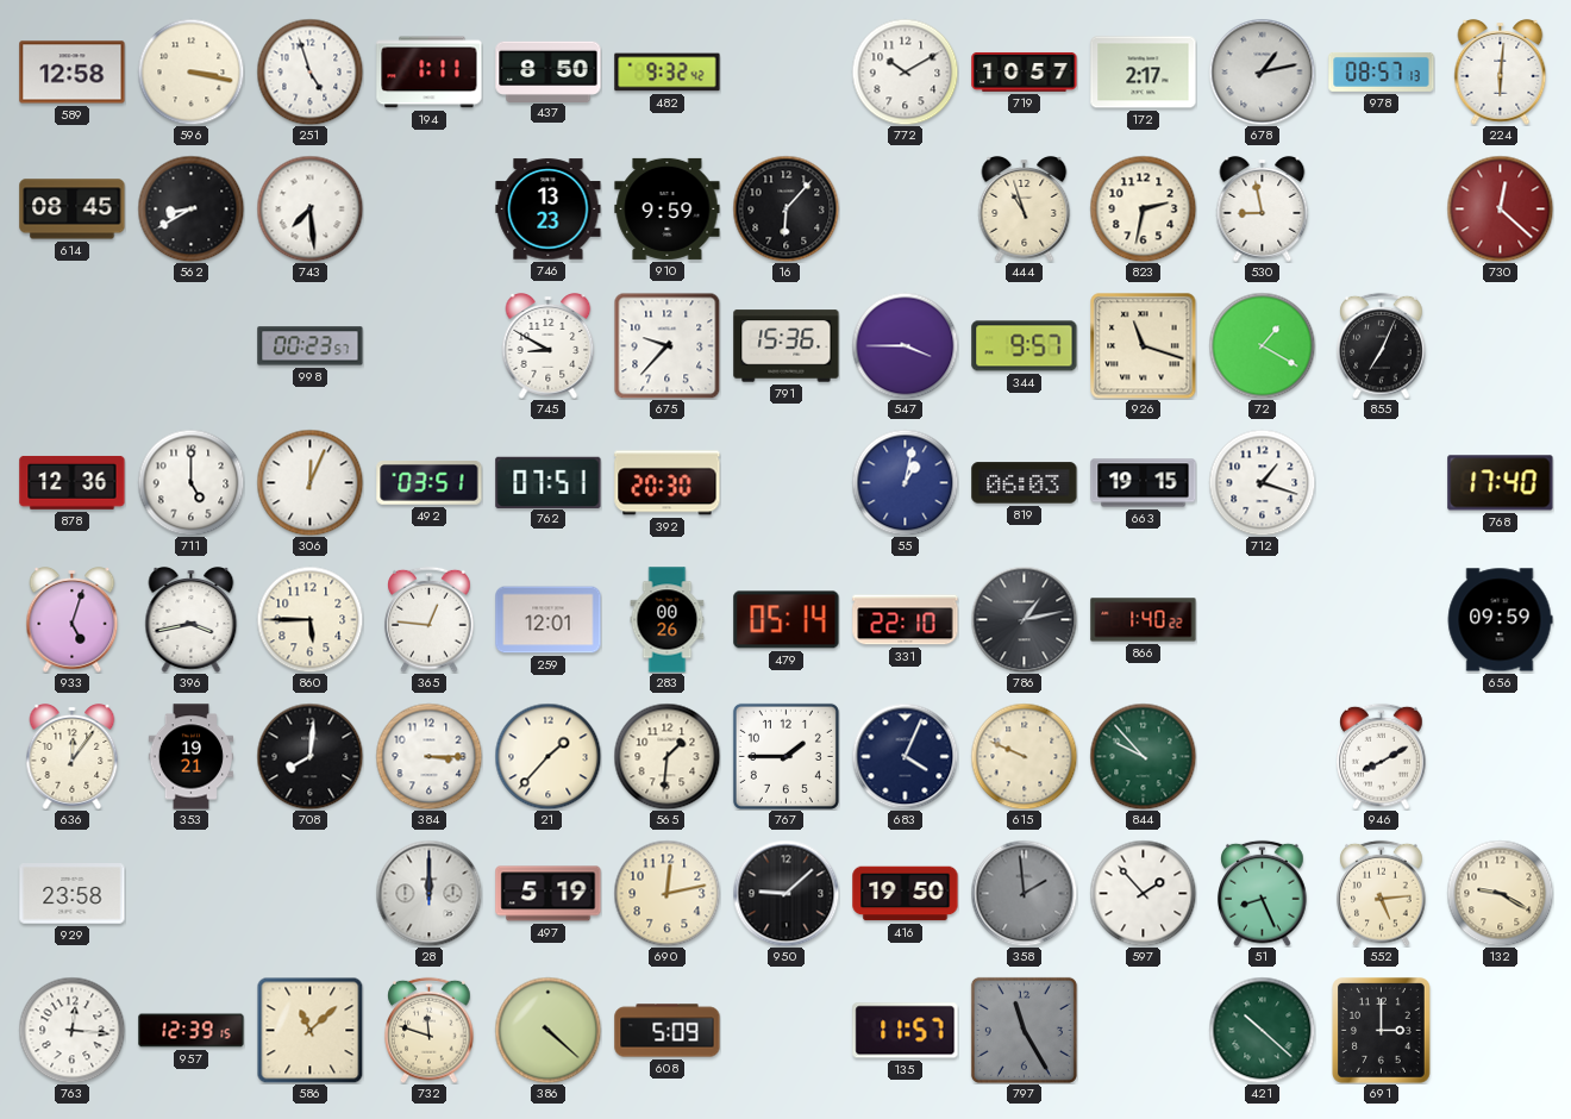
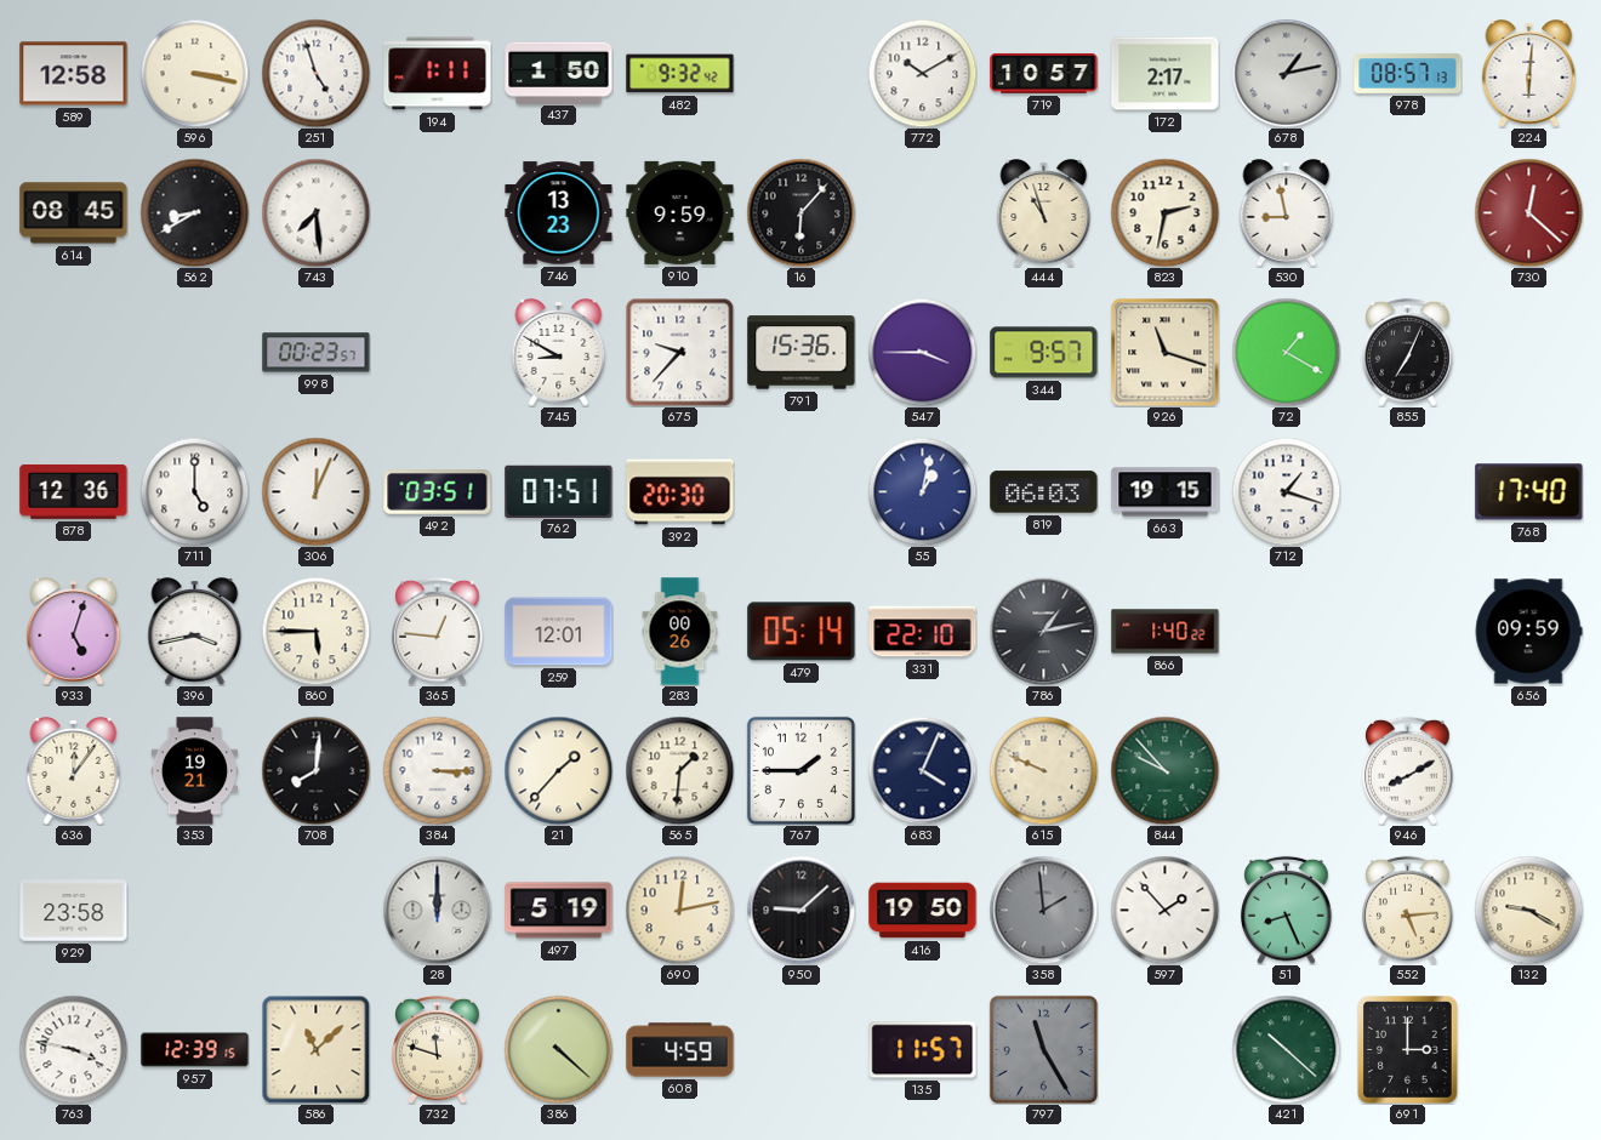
437: 8:50 -> 1:50 (559, 73)
763: 12:16 -> 3:47 (73, 1049)
608: 5:09 -> 4:59 (680, 1050)
